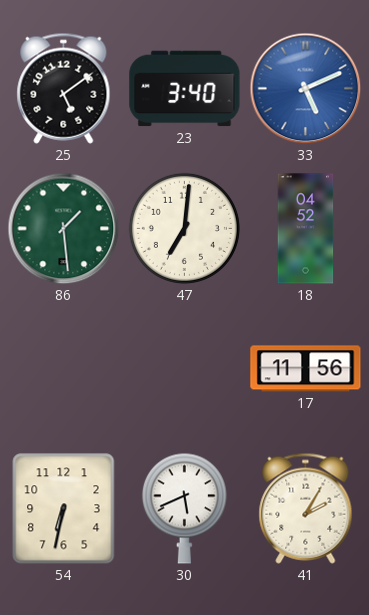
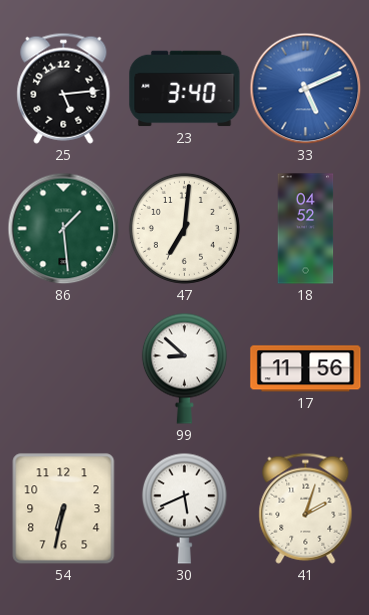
25: 5:09 -> 5:14 (64, 88)
99: none -> 8:52 (184, 368)
41: 2:05 -> 2:03 (306, 508)
